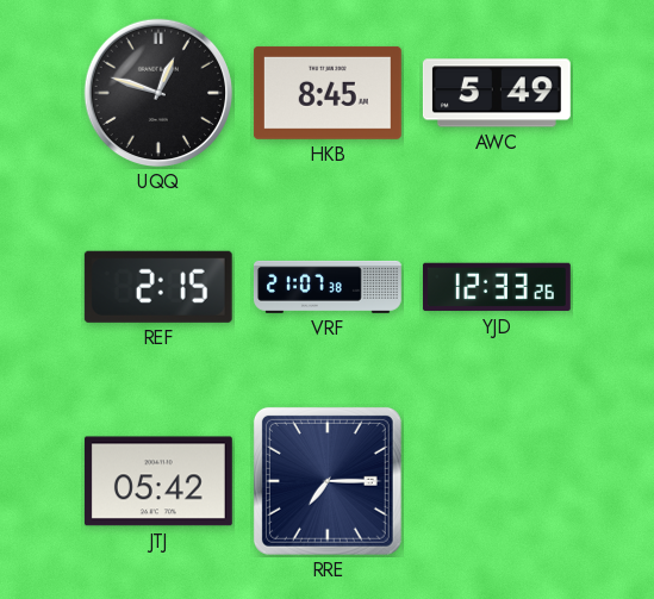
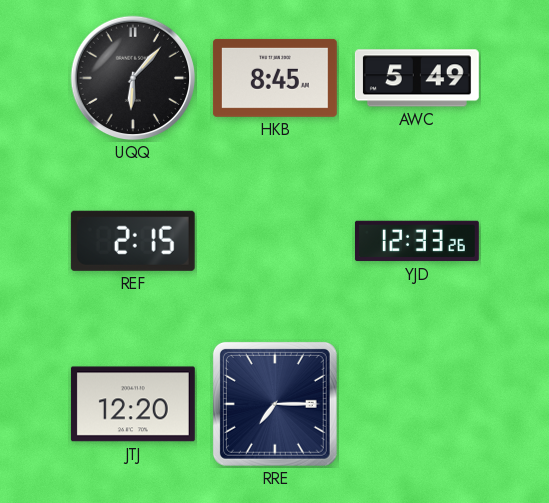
UQQ: 12:48 -> 6:07 (133, 78)
VRF: 21:07 -> none (328, 287)
JTJ: 05:42 -> 12:20 (133, 404)
